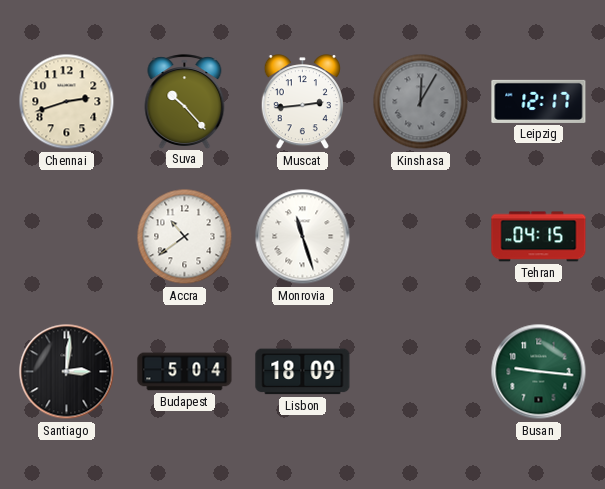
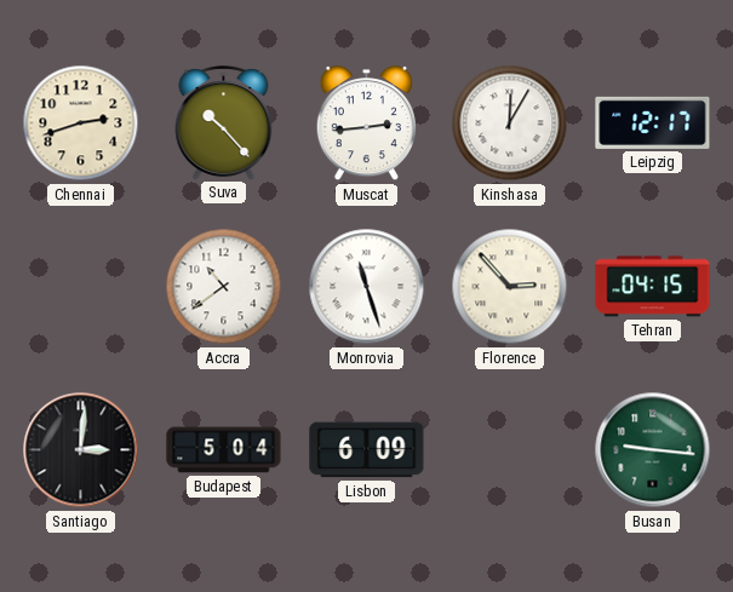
Kinshasa dial: grey -> white (510, 123)
Florence: none -> 2:53 (510, 287)
Lisbon: 18:09 -> 6:09 (367, 450)
